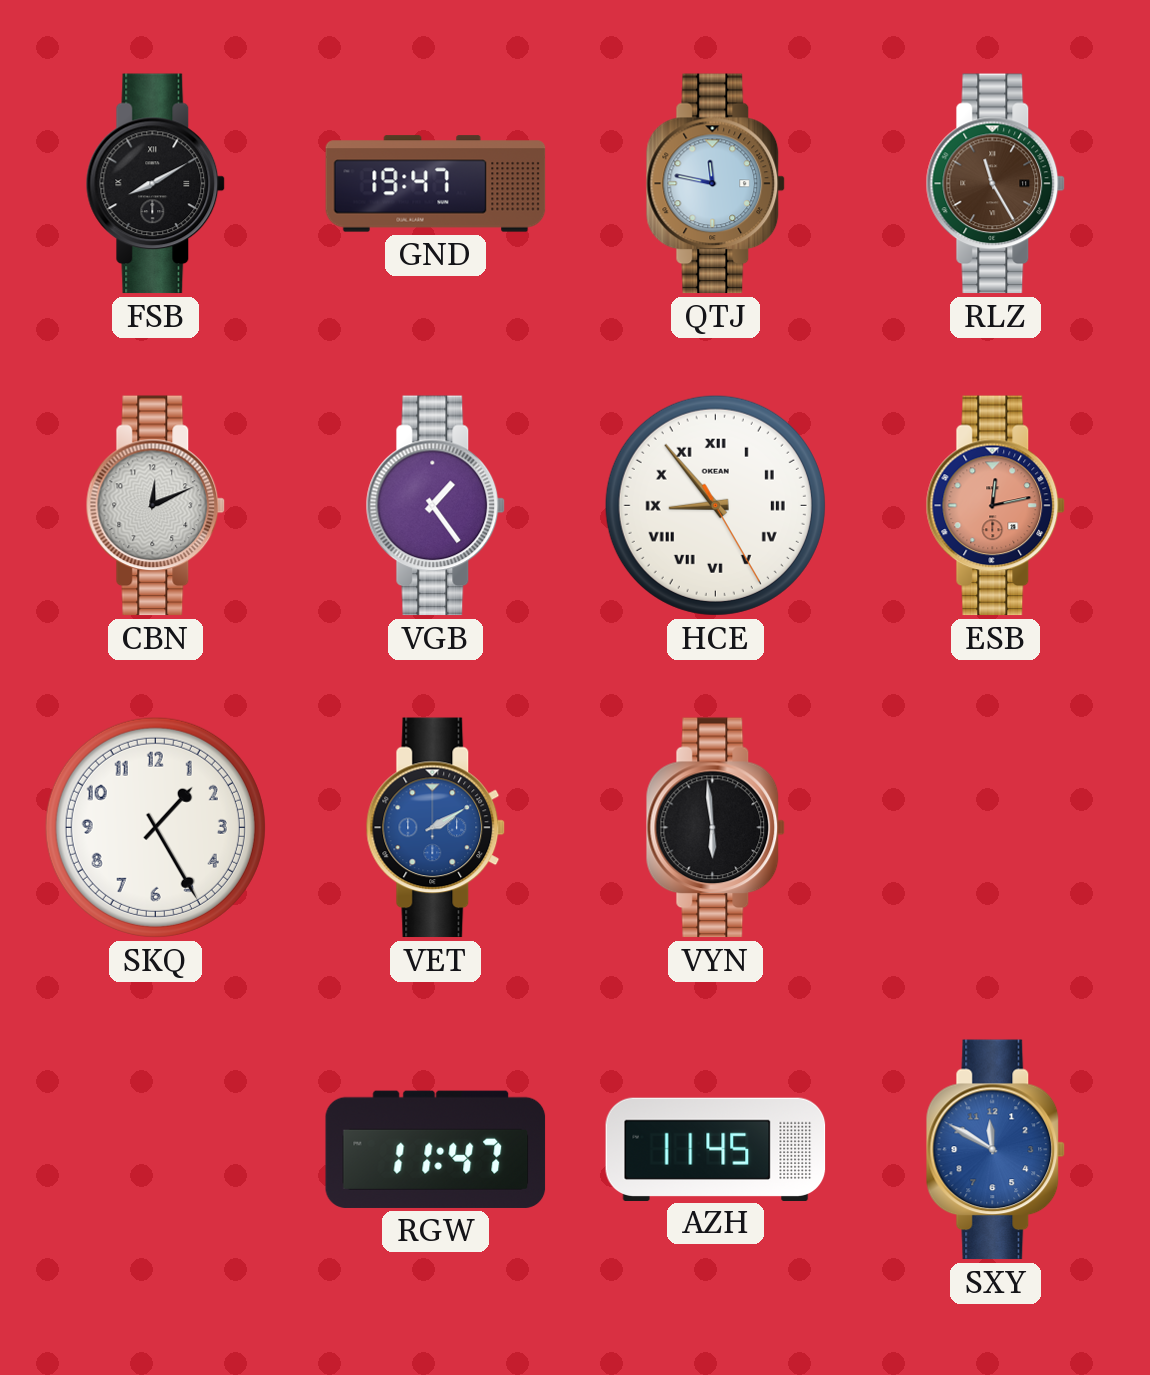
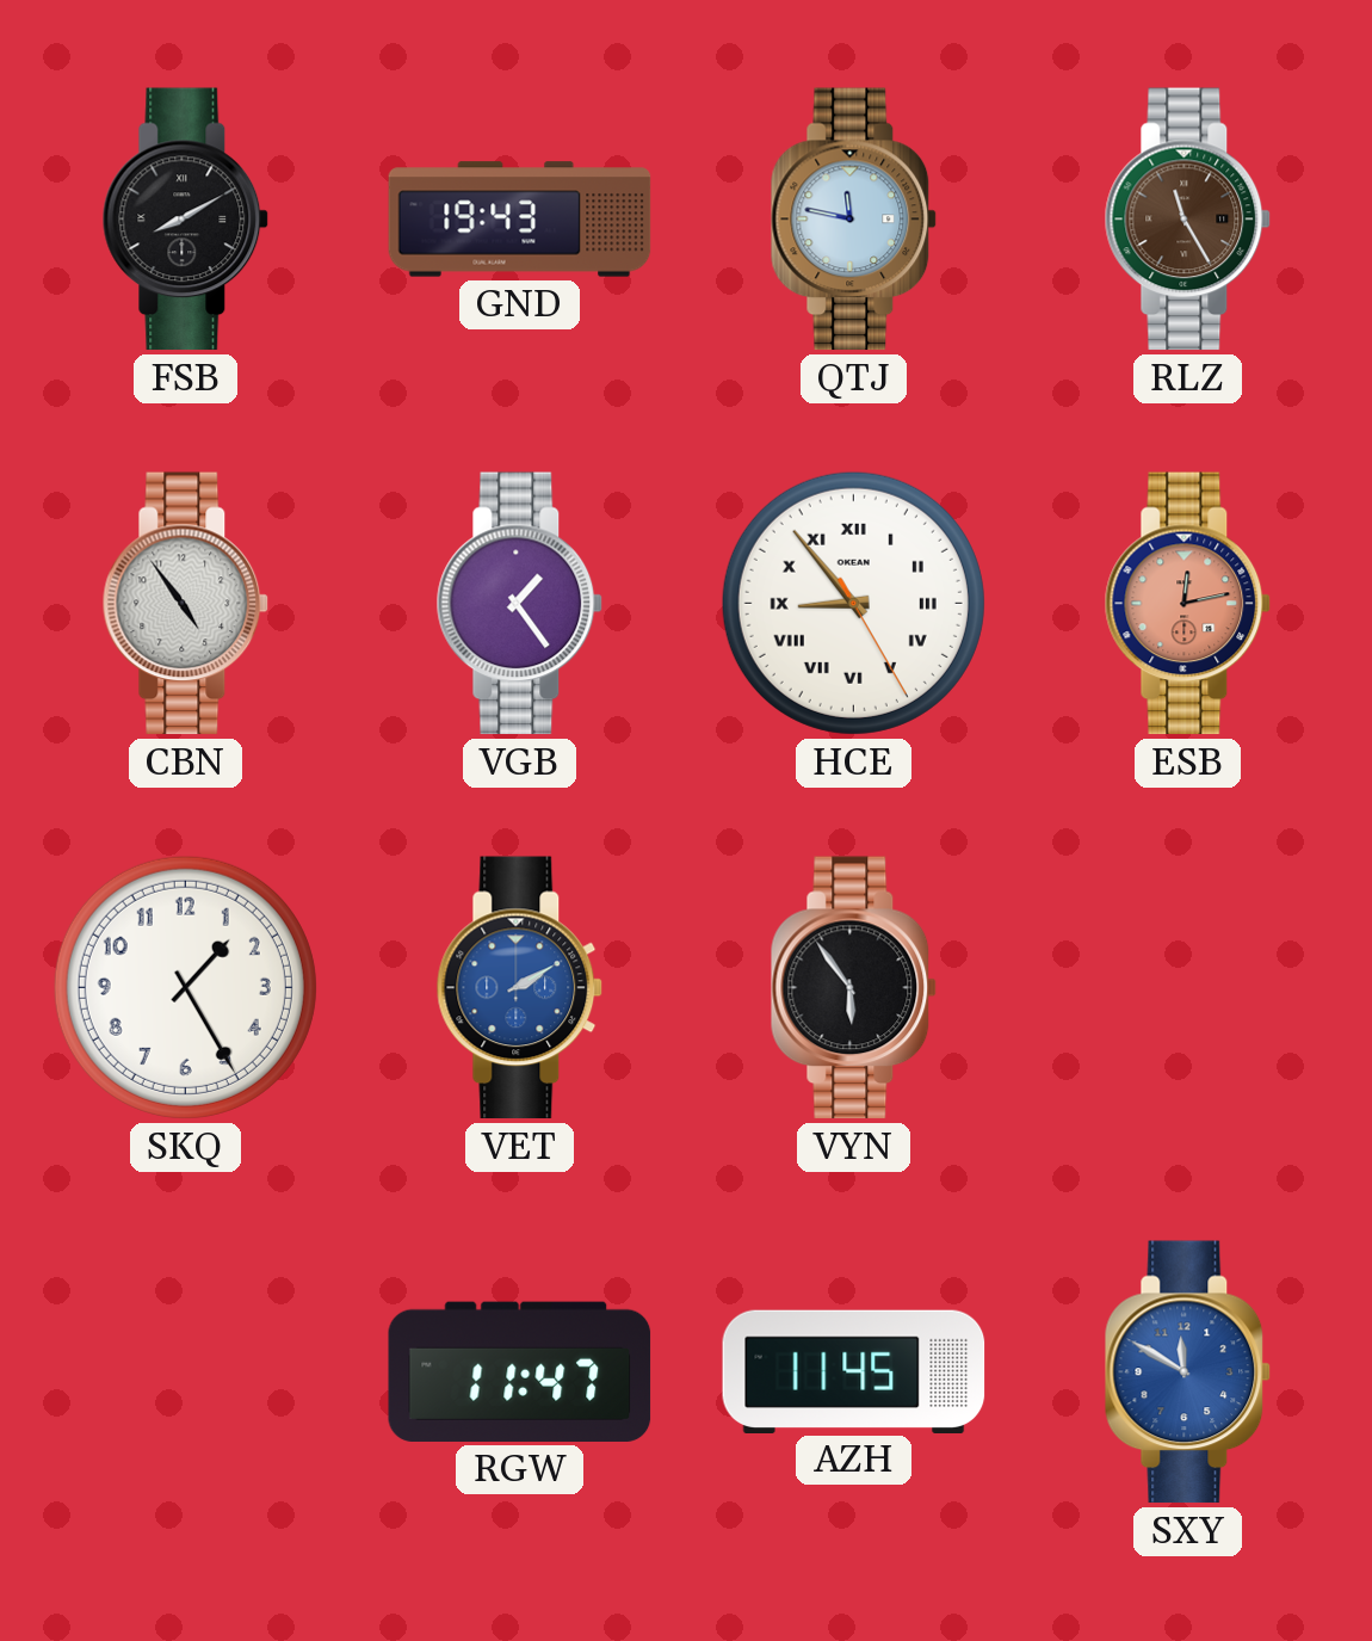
GND: 19:47 -> 19:43 (520, 220)
CBN: 12:11 -> 4:54 (186, 604)
VYN: 5:59 -> 5:54 (854, 988)
